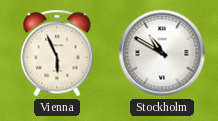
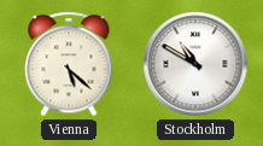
Vienna: 5:56 -> 5:22 (69, 64)
